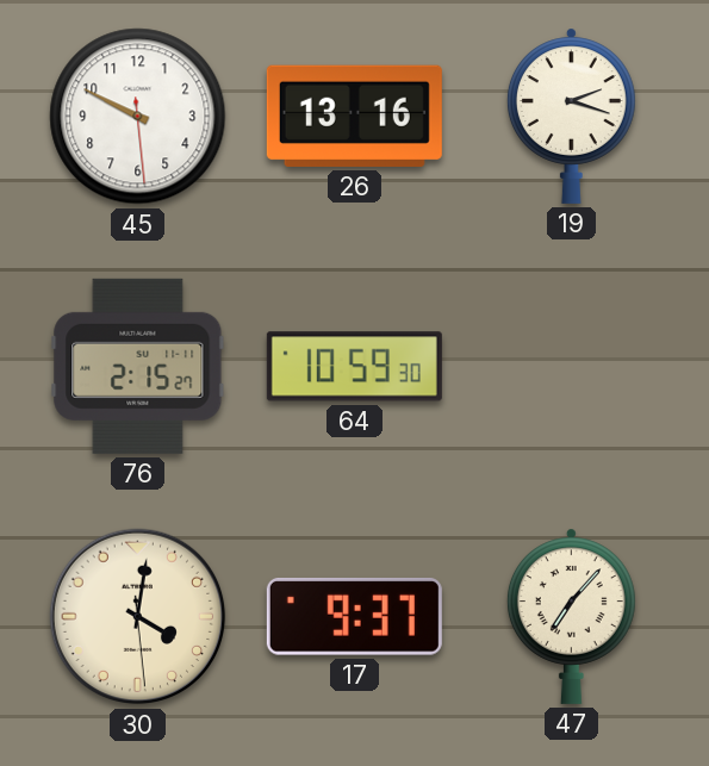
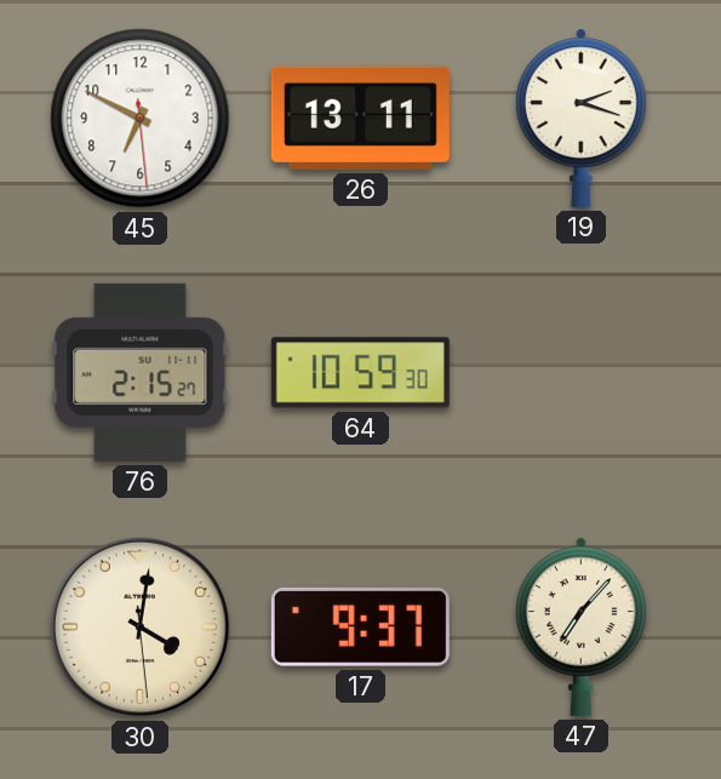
45: 9:49 -> 6:49 (141, 119)
26: 13:16 -> 13:11 (360, 118)
